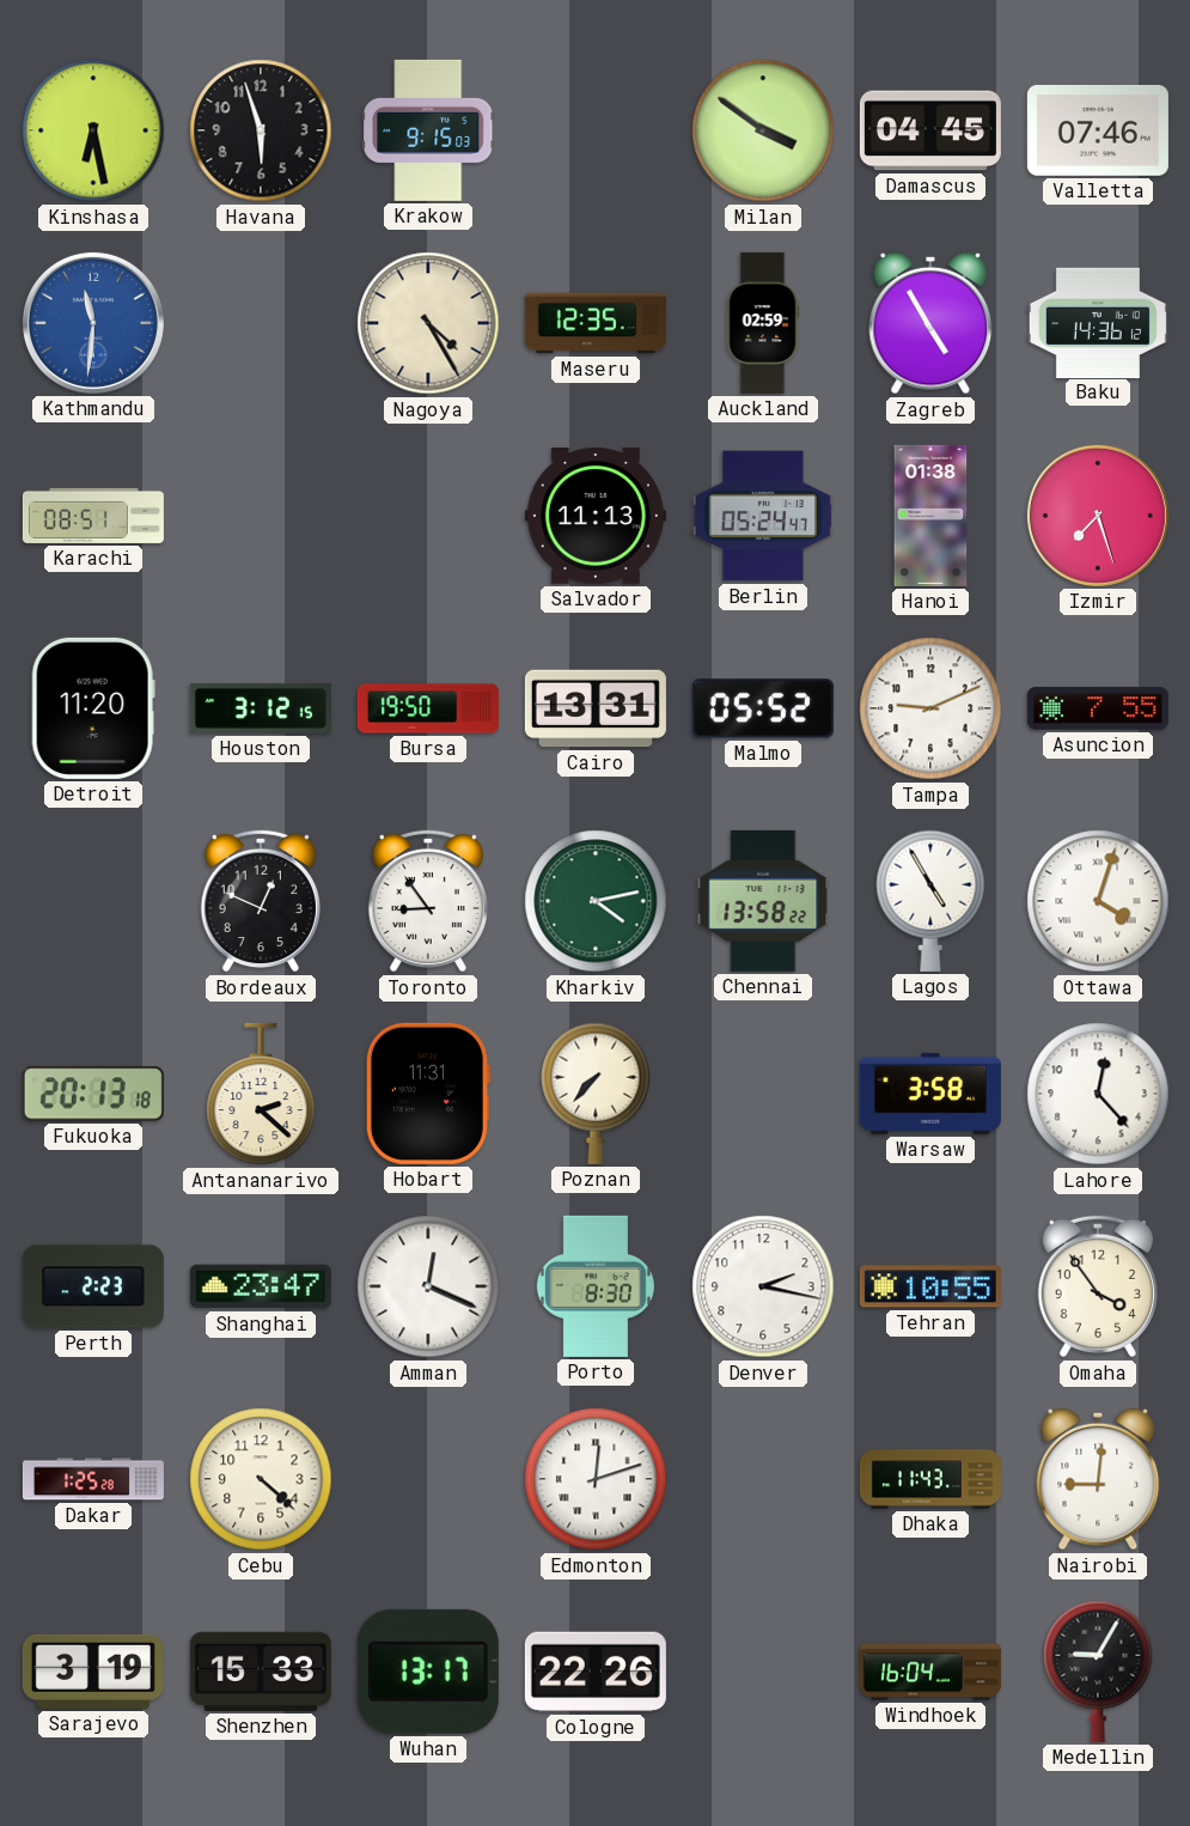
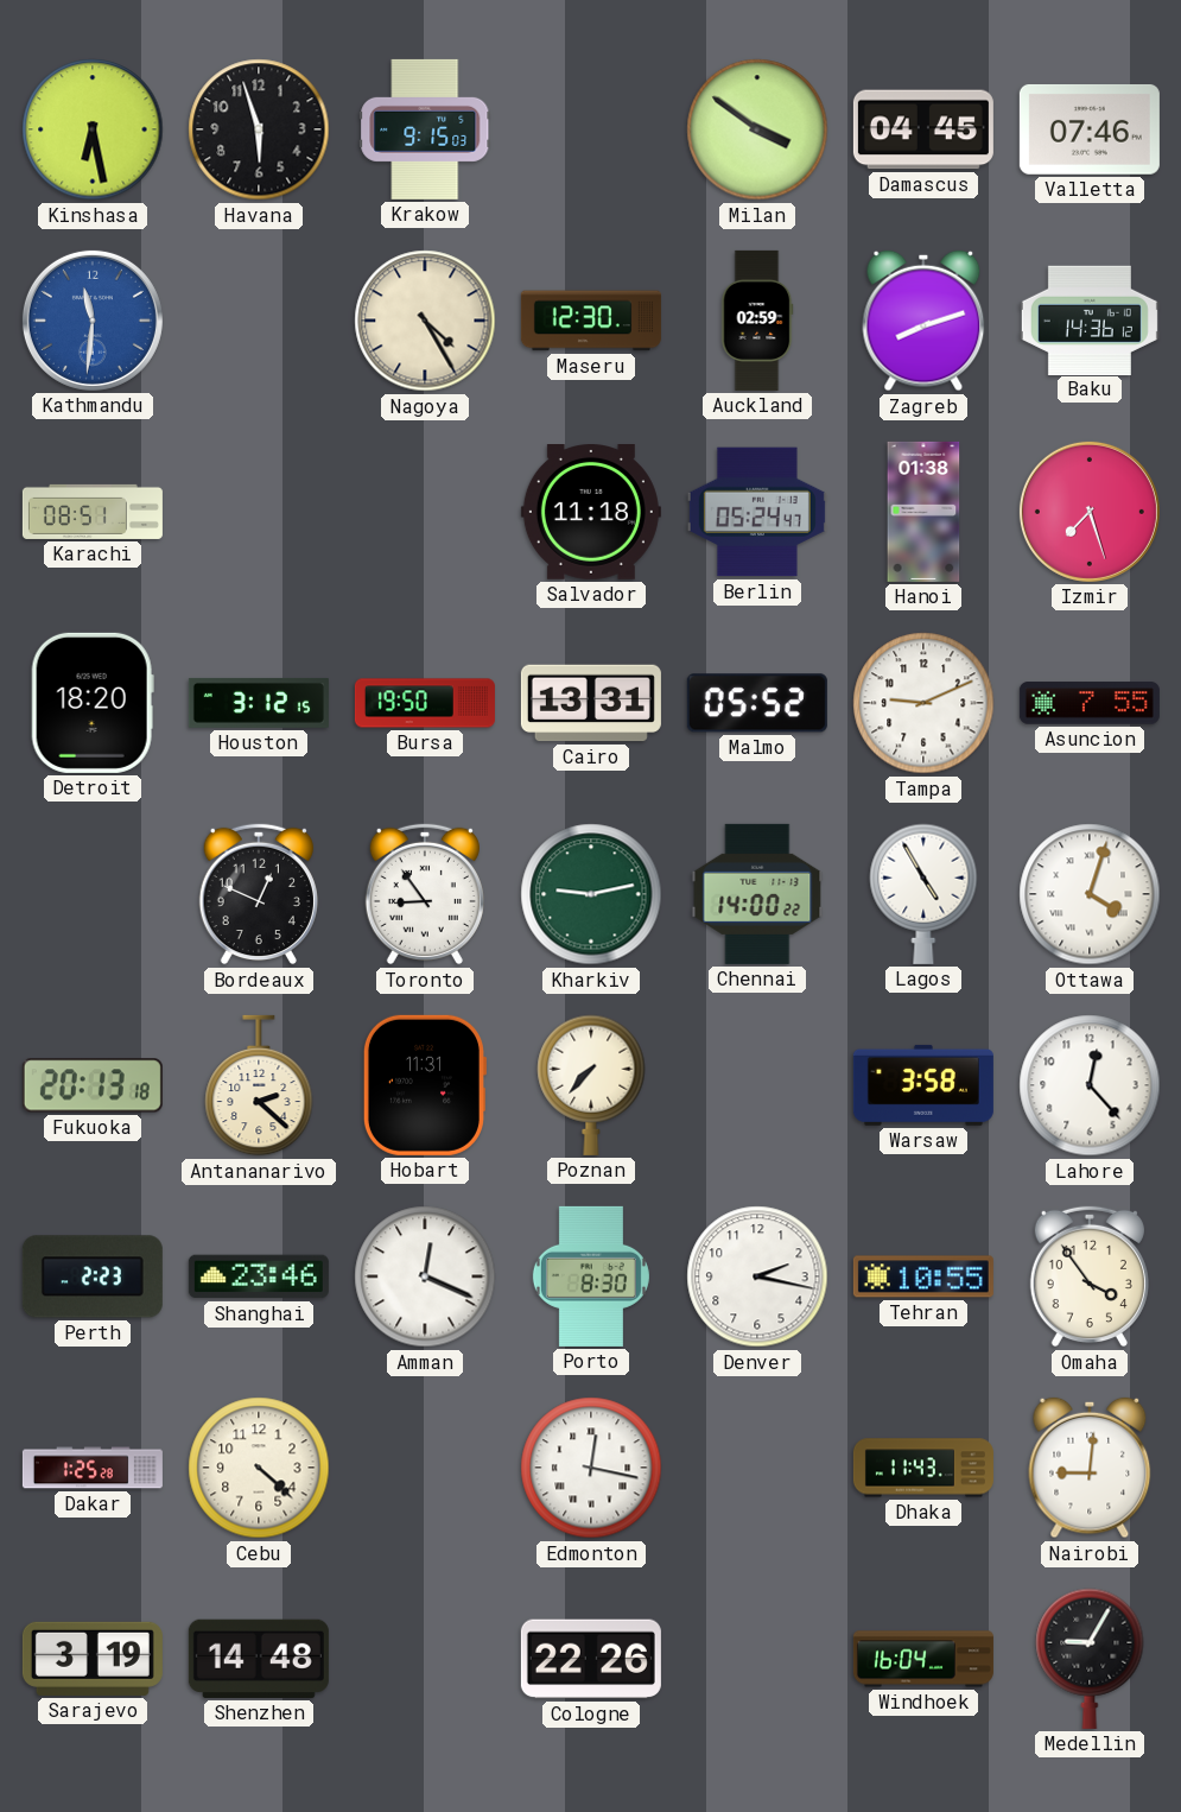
Maseru: 12:35 -> 12:30 (591, 321)
Zagreb: 4:55 -> 8:12 (923, 321)
Salvador: 11:13 -> 11:18 (591, 513)
Detroit: 11:20 -> 18:20 (93, 703)
Kharkiv: 4:13 -> 9:13 (591, 894)
Chennai: 13:58 -> 14:00 (757, 894)
Shanghai: 23:47 -> 23:46 (259, 1276)
Edmonton: 12:12 -> 12:17 (591, 1468)
Shenzhen: 15:33 -> 14:48 (259, 1659)
Wuhan: 13:17 -> none (428, 1672)
